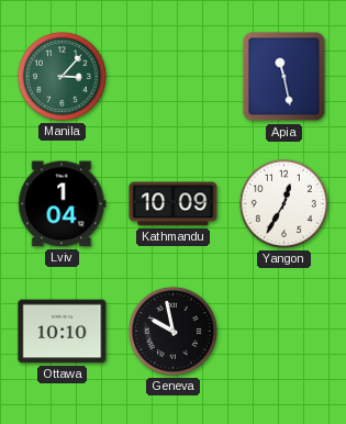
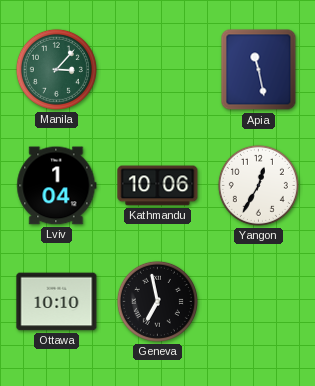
Kathmandu: 10:09 -> 10:06 (158, 186)
Geneva: 9:58 -> 6:58 (157, 301)
